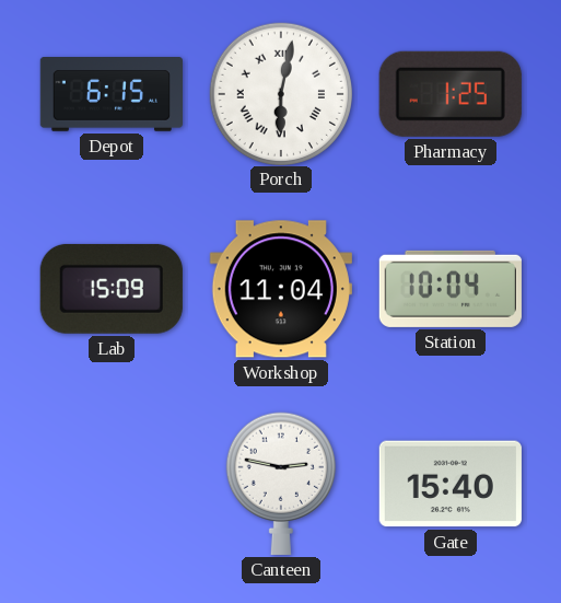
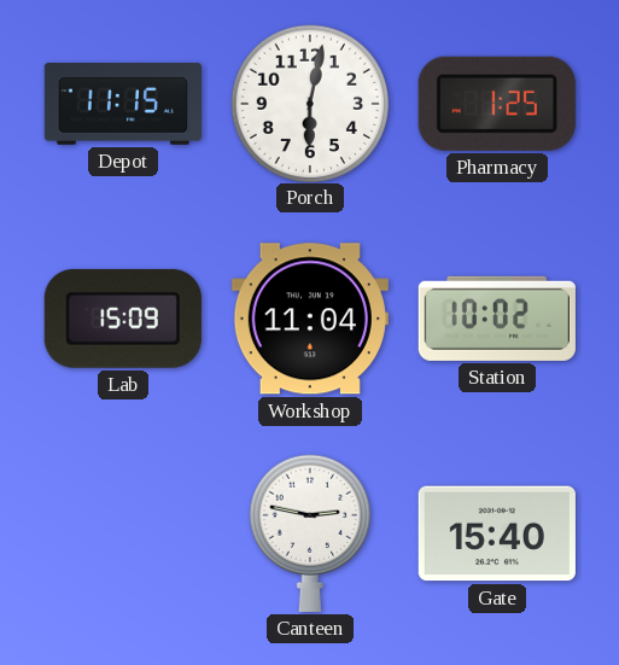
Depot: 6:15 -> 11:15 (122, 105)
Porch numerals: Roman -> Arabic (309, 103)
Station: 10:04 -> 10:02 (497, 319)
